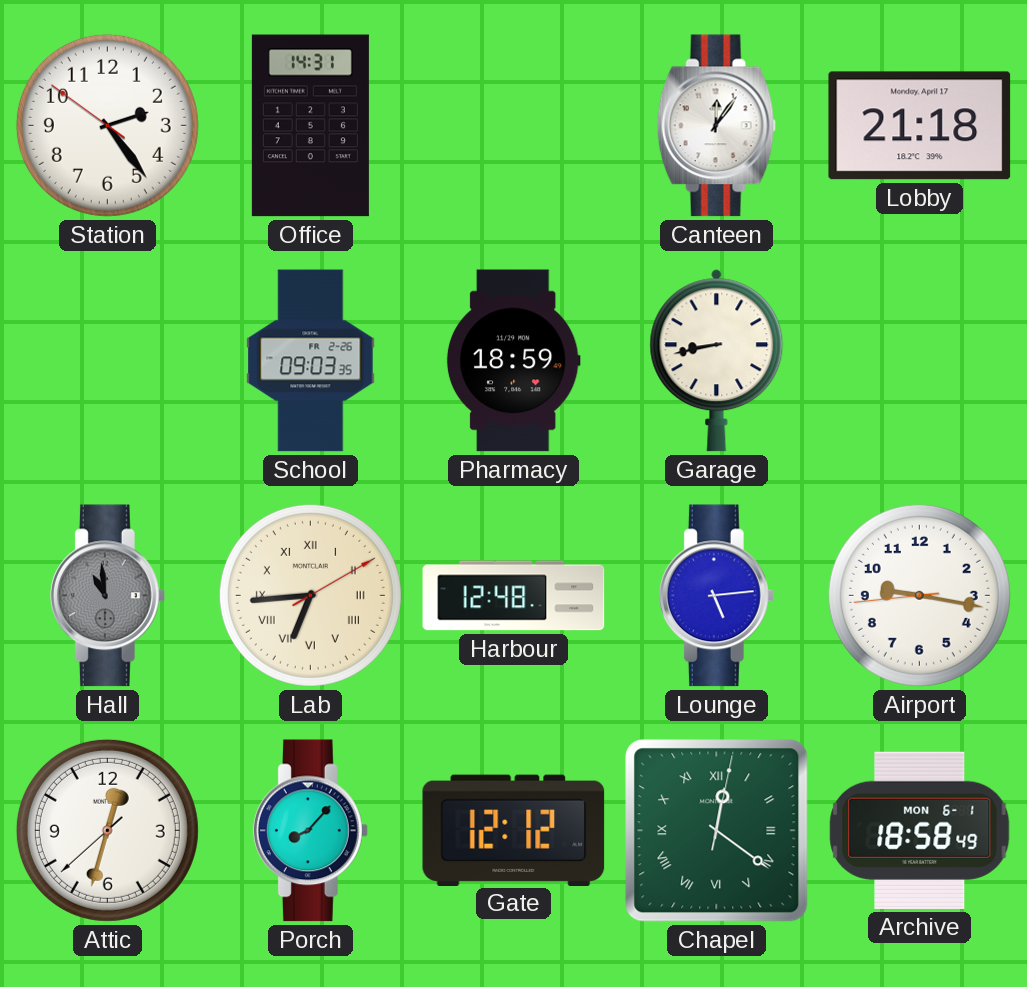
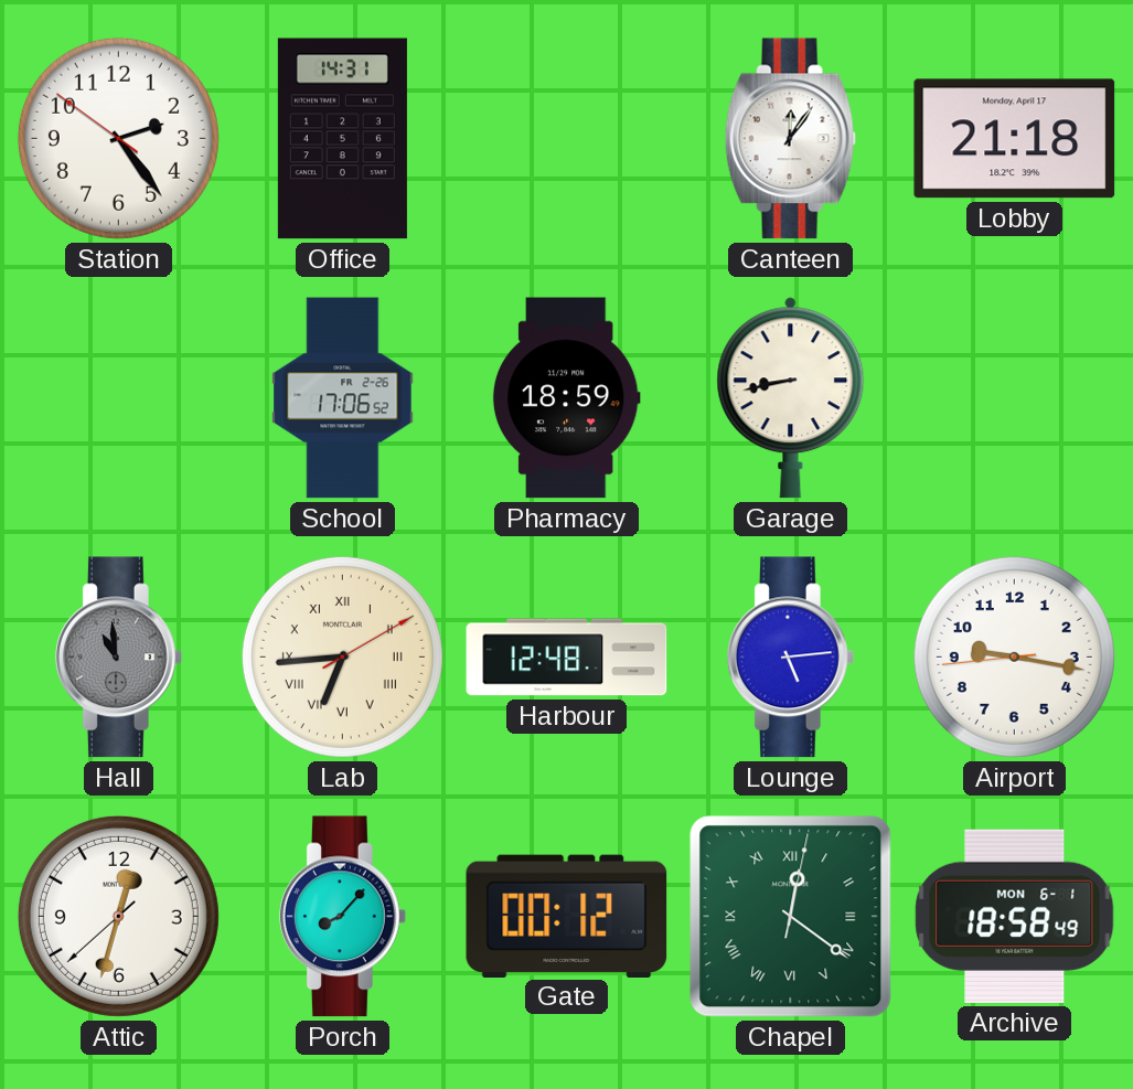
School: 09:03 -> 17:06 (343, 398)
Gate: 12:12 -> 00:12 (567, 916)
